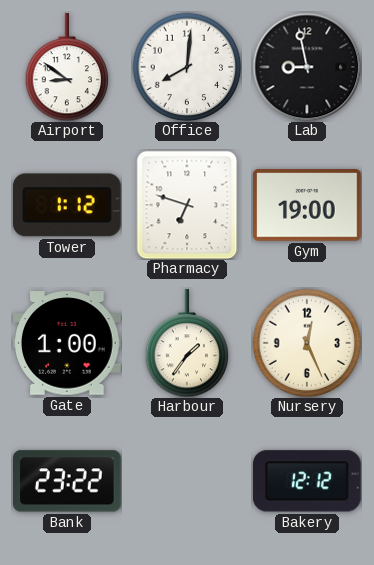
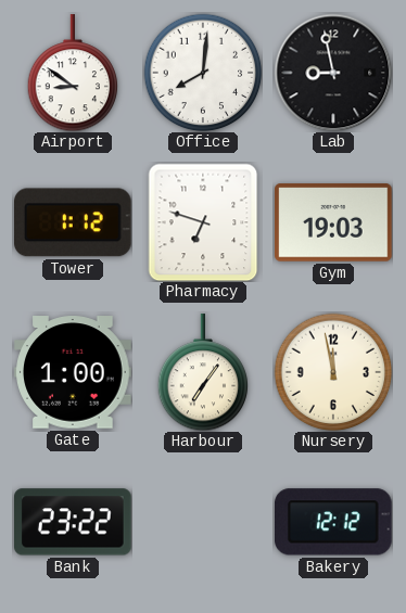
Gym: 19:00 -> 19:03 (333, 222)
Harbour: 1:36 -> 7:06 (203, 372)
Nursery: 12:26 -> 11:58 (333, 372)
